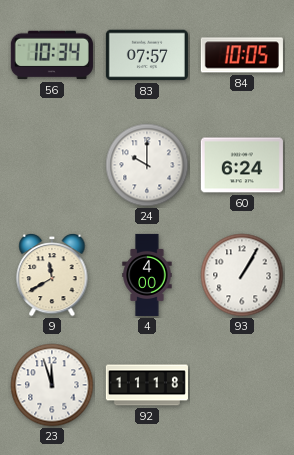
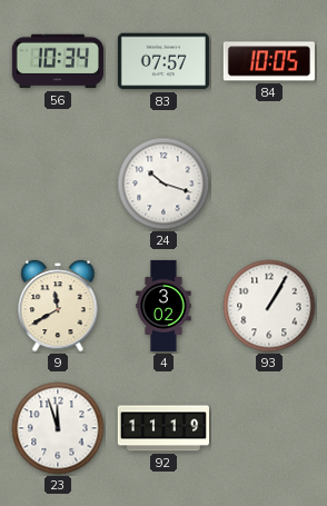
24: 10:00 -> 10:18 (163, 183)
60: 6:24 -> none (242, 165)
4: 4:00 -> 3:02 (163, 306)
92: 11:18 -> 11:19 (163, 428)
